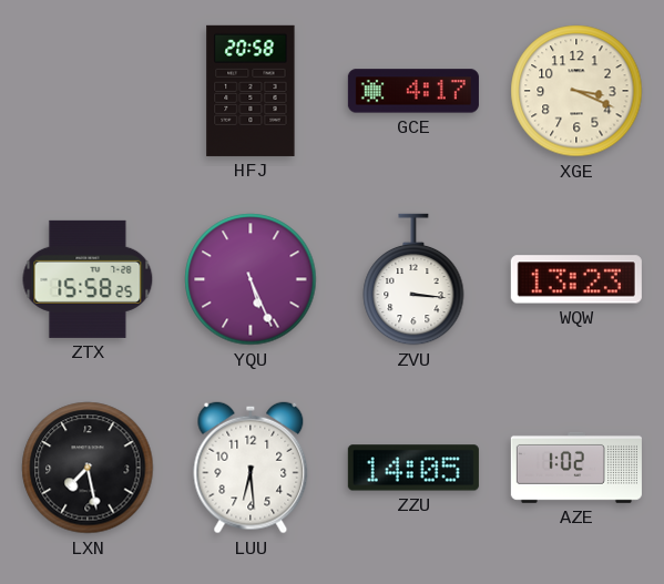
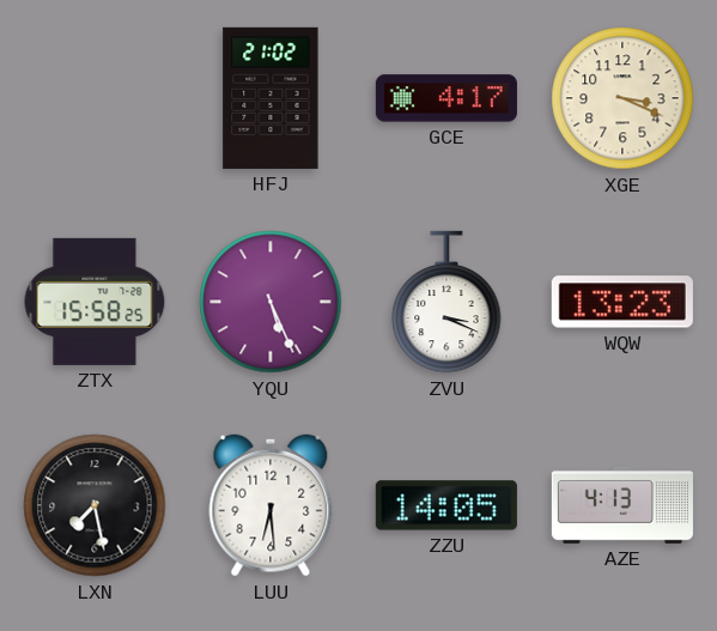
HFJ: 20:58 -> 21:02 (271, 98)
ZVU: 3:16 -> 3:19 (446, 302)
AZE: 1:02 -> 4:13 (622, 505)
